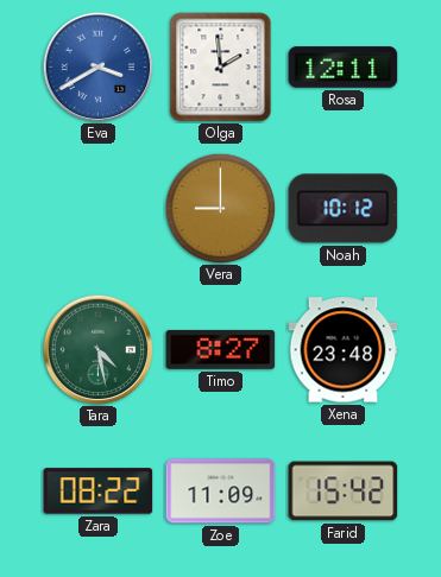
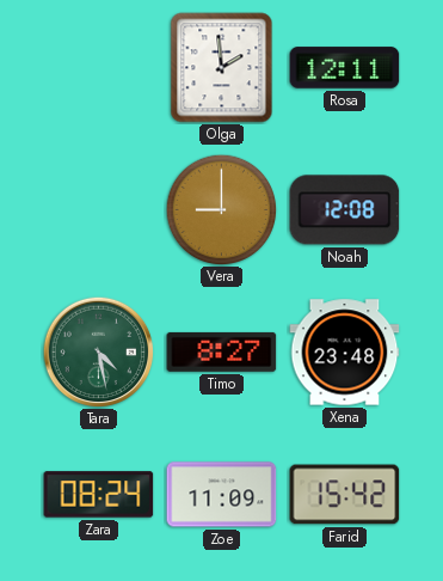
Eva: 3:40 -> none (97, 66)
Noah: 10:12 -> 12:08 (345, 210)
Zara: 08:22 -> 08:24 (99, 495)
